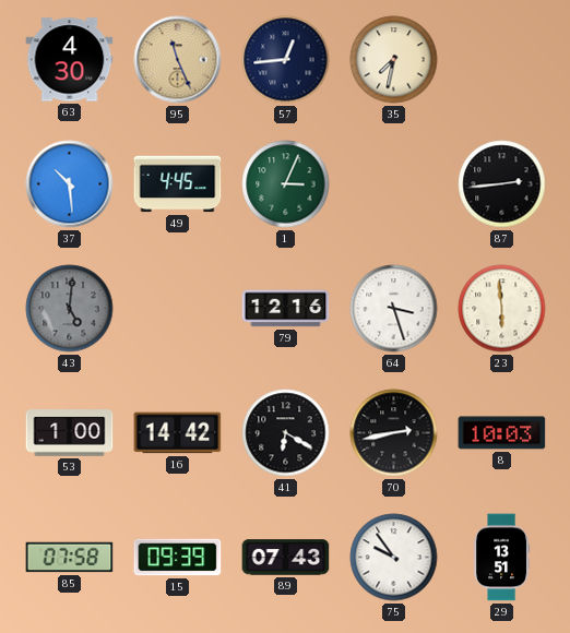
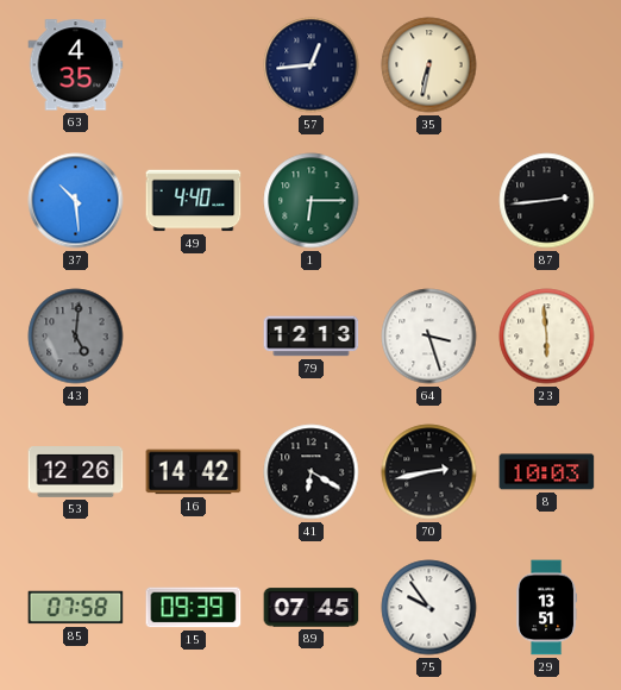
63: 4:30 -> 4:35 (76, 65)
95: 11:26 -> none (178, 60)
35: 7:32 -> 6:32 (429, 65)
49: 4:45 -> 4:40 (194, 201)
1: 3:04 -> 6:15 (312, 201)
79: 12:16 -> 12:13 (312, 337)
53: 1:00 -> 12:26 (76, 472)
89: 07:43 -> 07:45 (312, 608)
